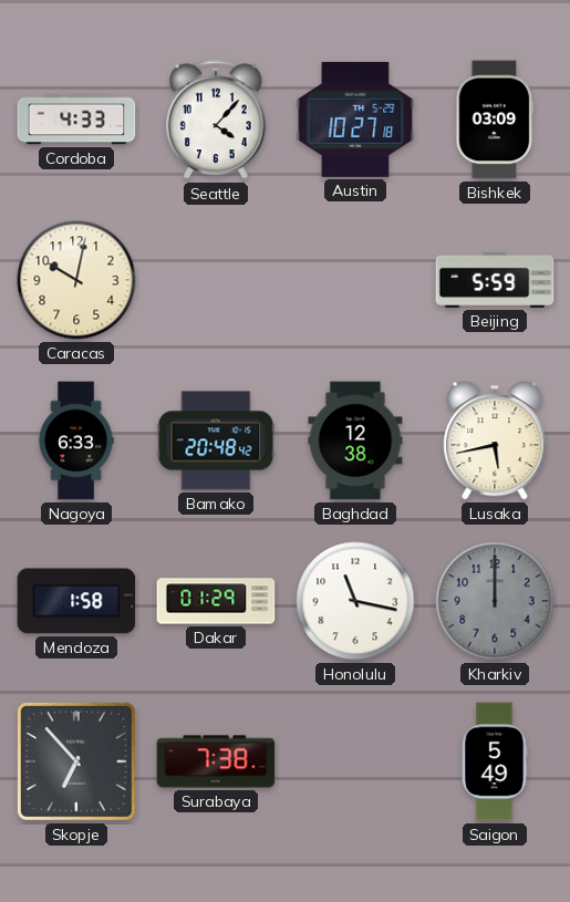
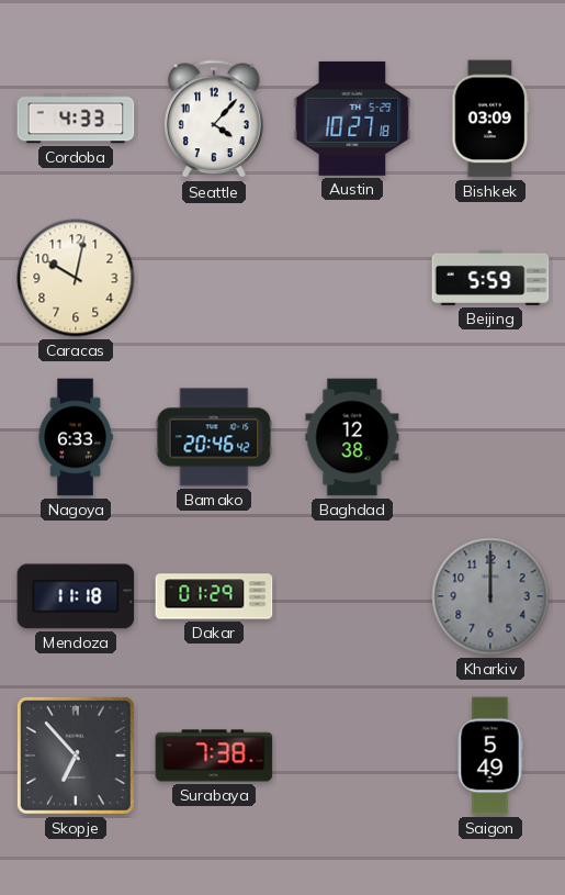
Bamako: 20:48 -> 20:46 (214, 437)
Lusaka: 5:43 -> none (495, 440)
Mendoza: 1:58 -> 11:18 (76, 596)
Honolulu: 11:17 -> none (355, 601)
